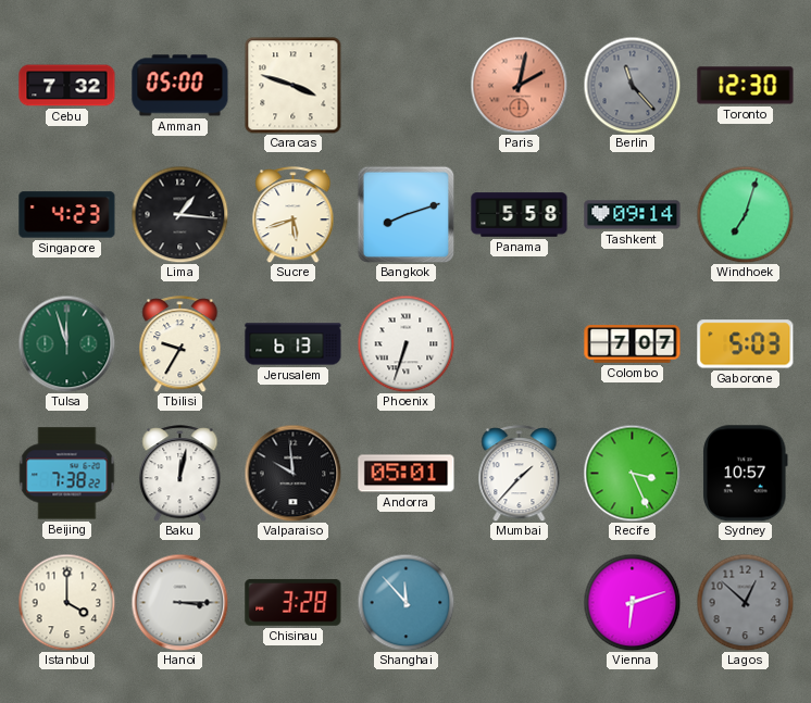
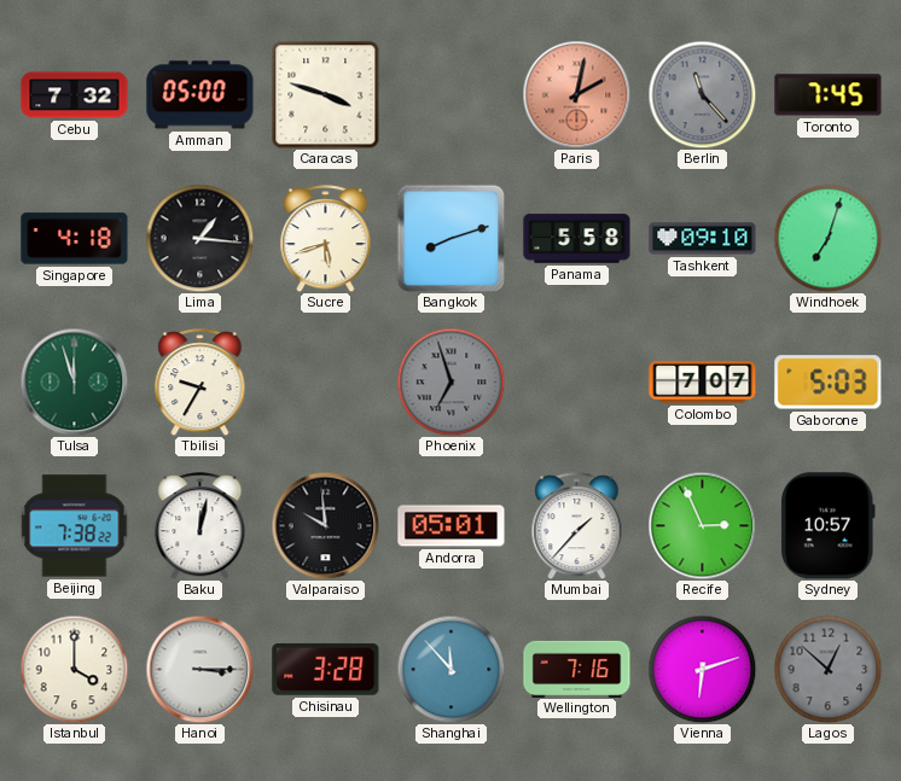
Toronto: 12:30 -> 7:45 (829, 95)
Singapore: 4:23 -> 4:18 (75, 239)
Tashkent: 09:14 -> 09:10 (703, 239)
Jerusalem: 6:13 -> none (294, 344)
Phoenix: 6:33 -> 6:57 (450, 381)
Phoenix dial: white -> grey (450, 381)
Recife: 3:26 -> 2:56 (702, 525)
Wellington: none -> 7:16 (577, 669)
